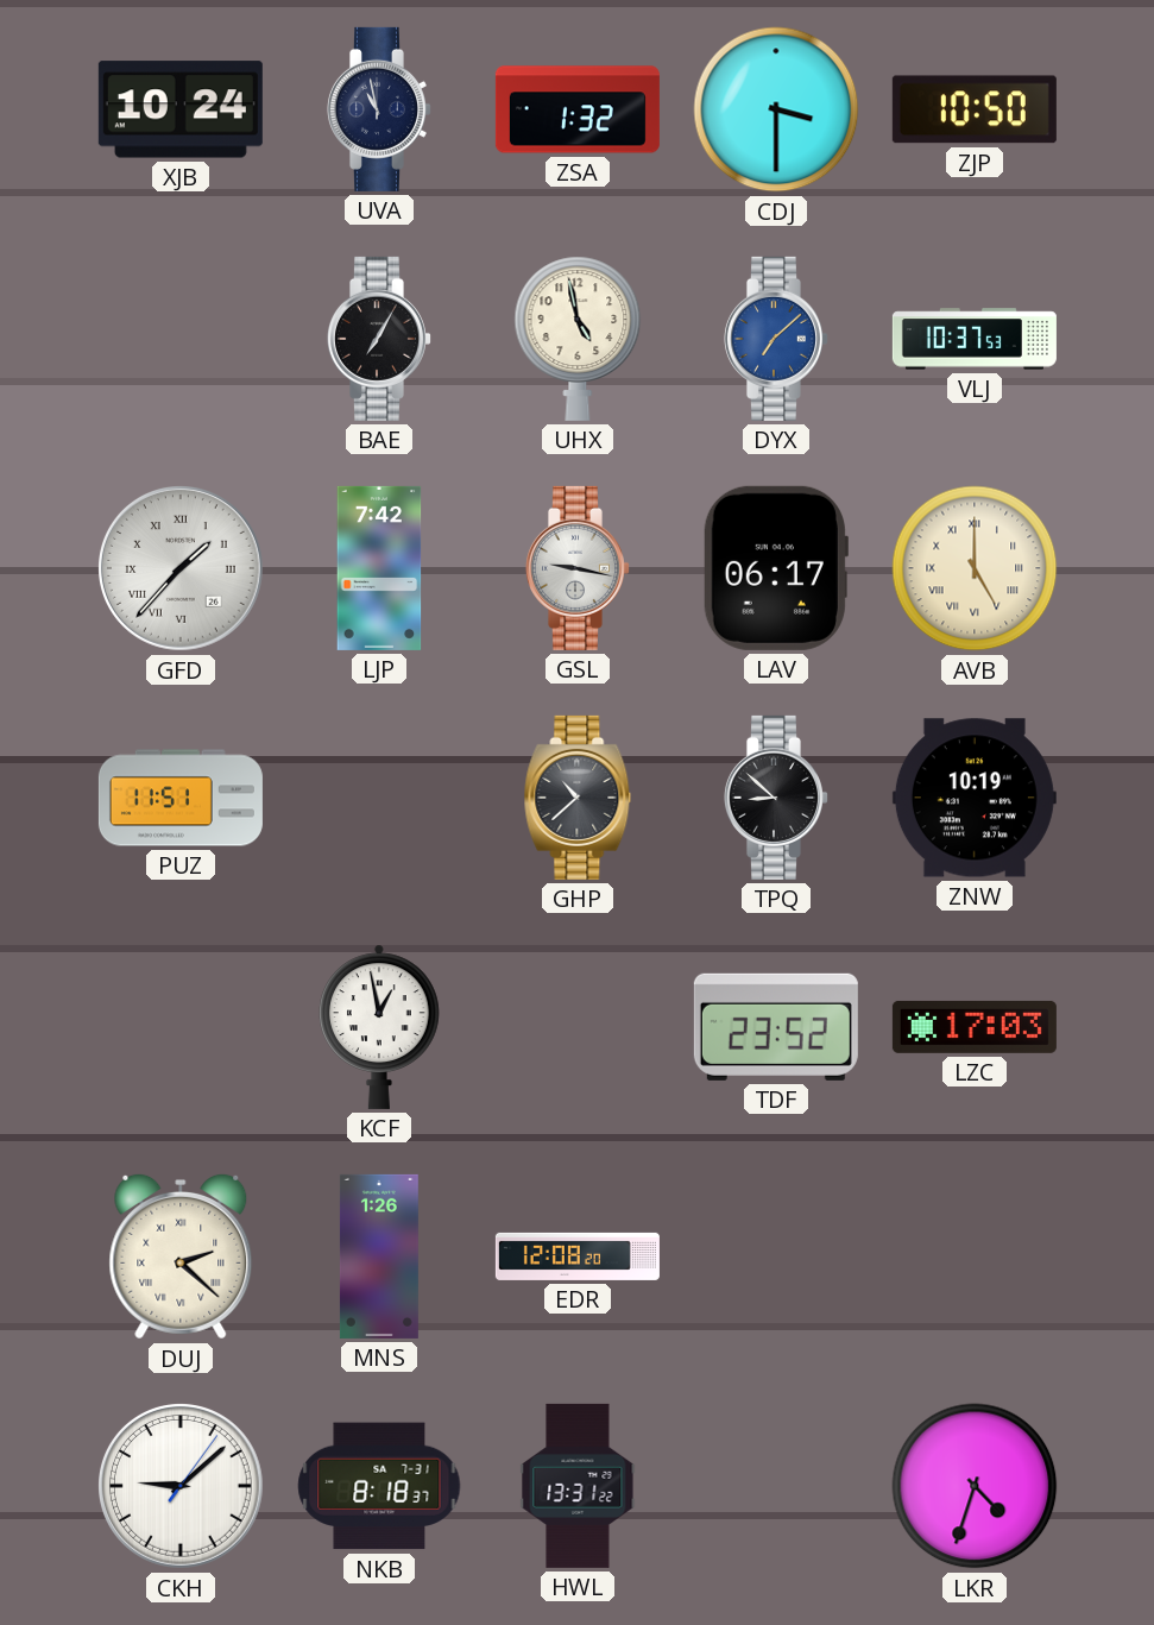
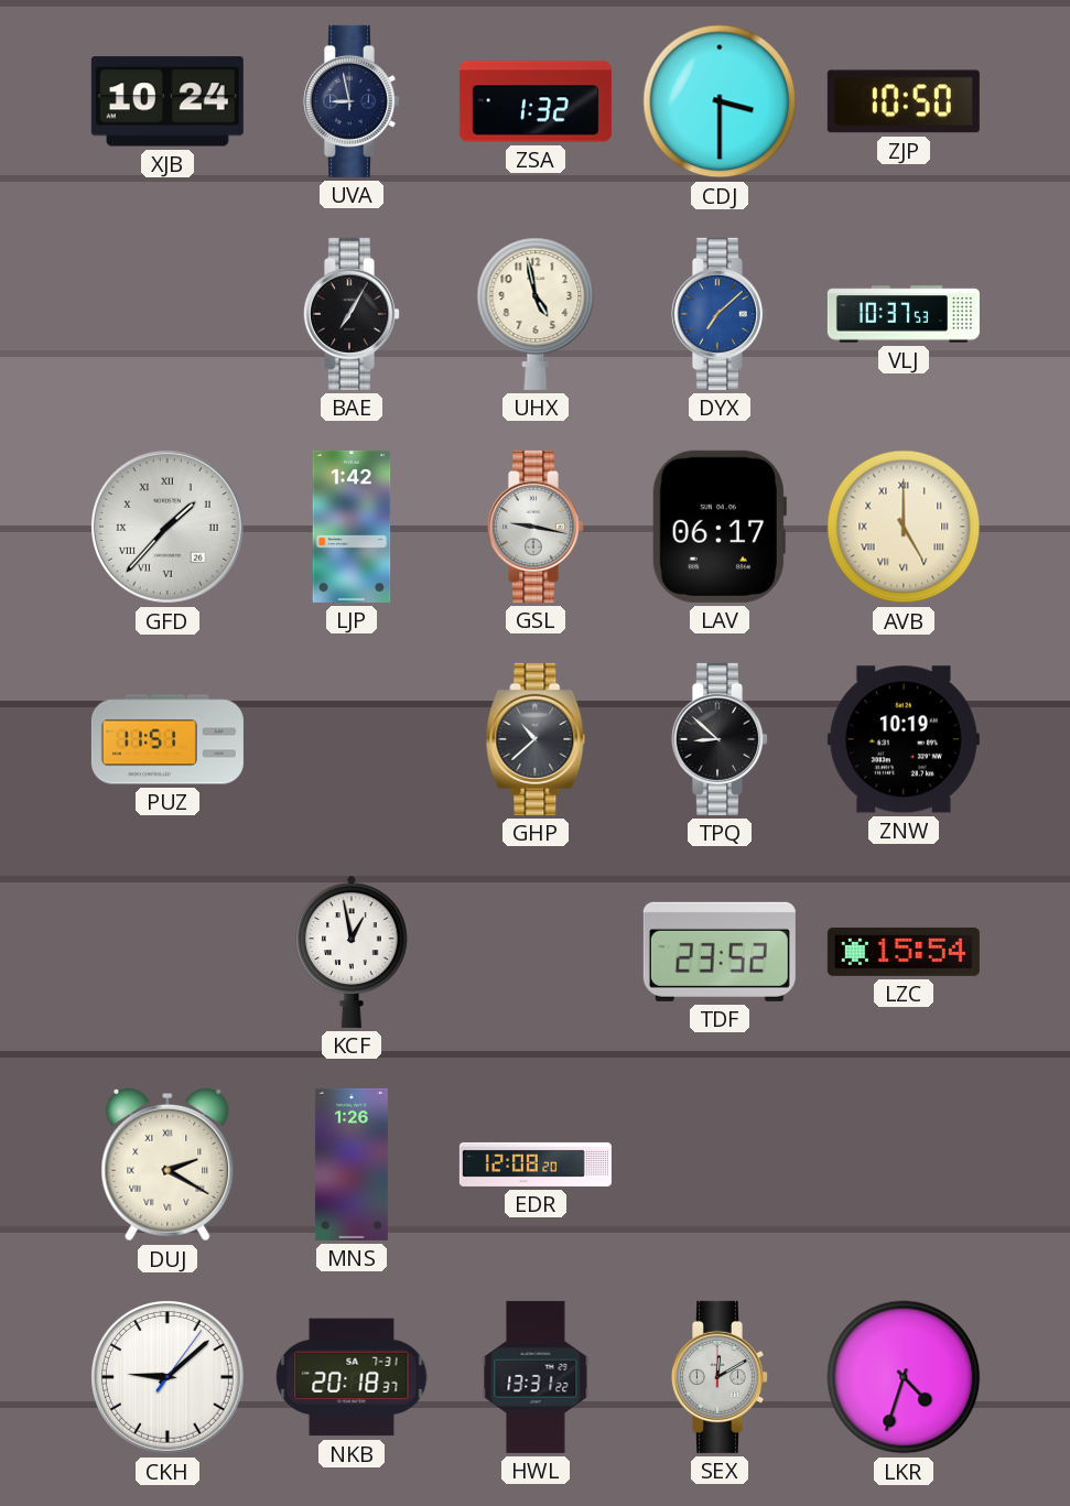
UVA: 10:58 -> 8:58 (352, 101)
LJP: 7:42 -> 1:42 (352, 527)
LZC: 17:03 -> 15:54 (904, 952)
DUJ: 2:22 -> 2:20 (167, 1164)
NKB: 8:18 -> 20:18 (352, 1377)
SEX: none -> 12:10 (720, 1377)
